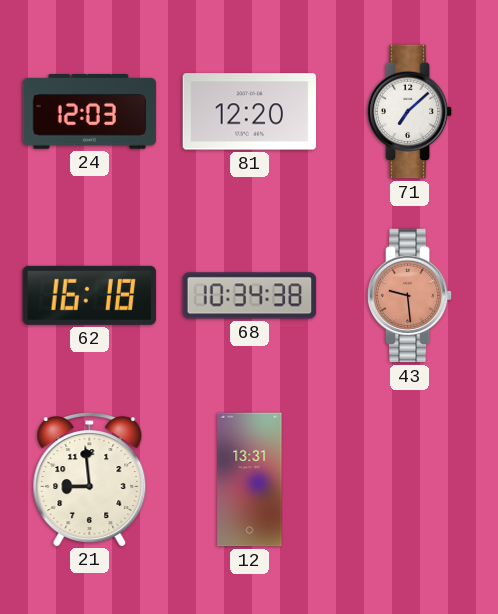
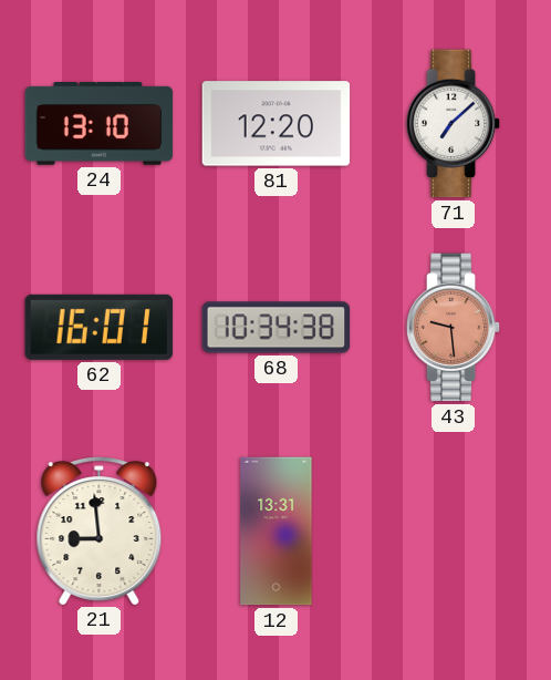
24: 12:03 -> 13:10 (100, 124)
62: 16:18 -> 16:01 (100, 327)
